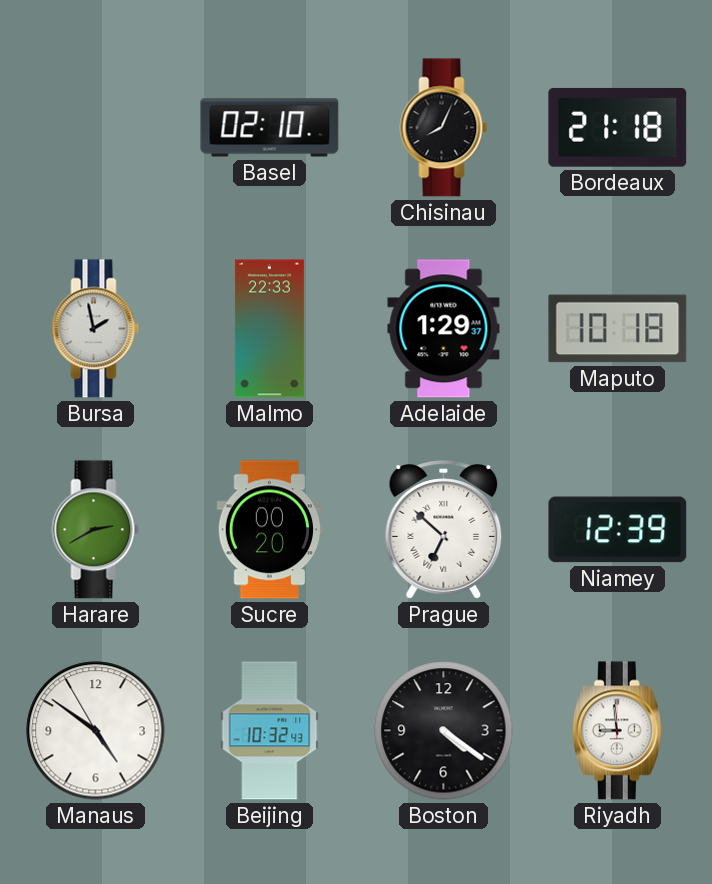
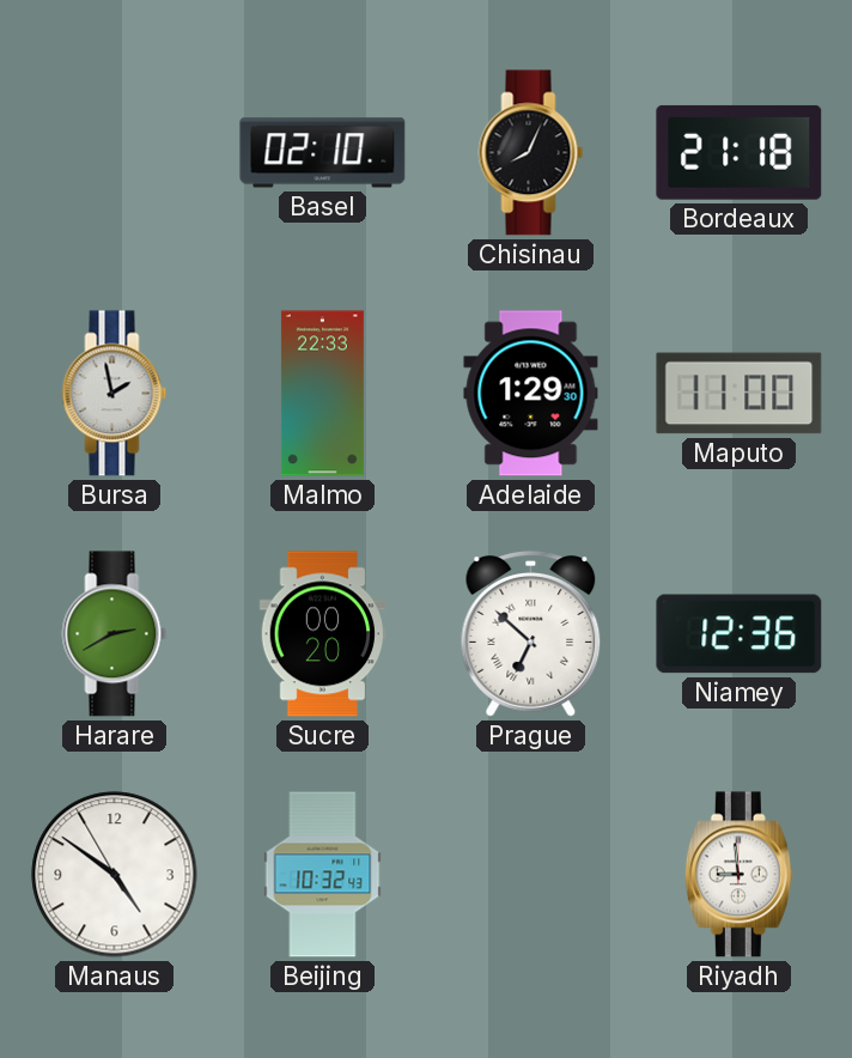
Adelaide: 1:29:37 -> 1:29:30 (531, 394)
Maputo: 10:18 -> 11:00 (740, 394)
Niamey: 12:39 -> 12:36 (740, 634)
Boston: 4:21 -> none (444, 731)
